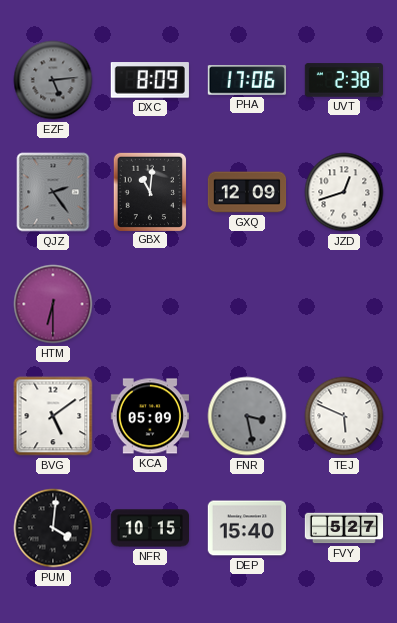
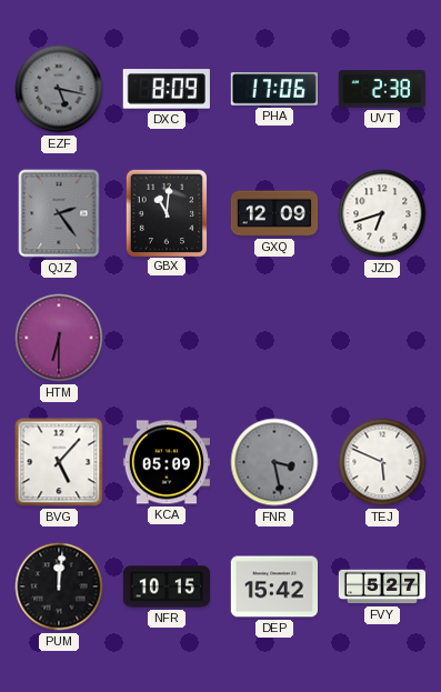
EZF: 5:14 -> 5:17 (59, 89)
JZD: 12:42 -> 6:42 (382, 213)
BVG: 5:09 -> 5:07 (59, 462)
PUM: 4:01 -> 12:01 (59, 586)
DEP: 15:40 -> 15:42 (273, 586)
